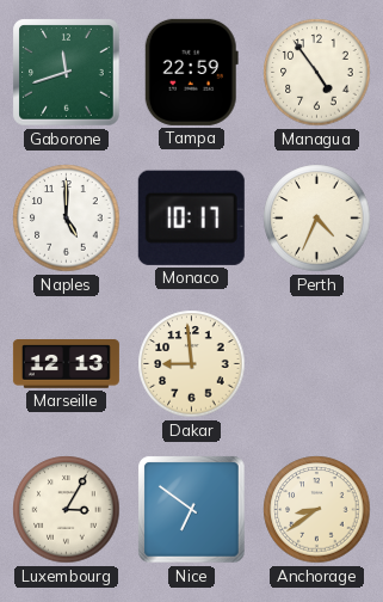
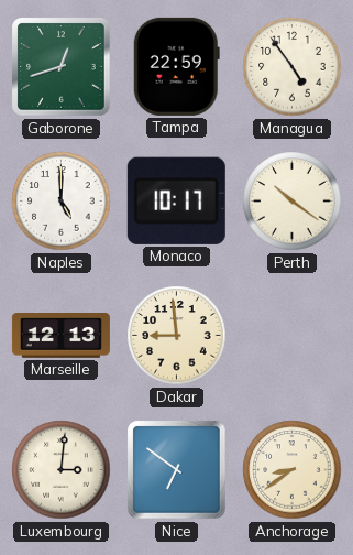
Gaborone: 11:42 -> 12:42 (62, 67)
Perth: 4:34 -> 10:21 (293, 202)
Luxembourg: 3:05 -> 3:01 (62, 470)
